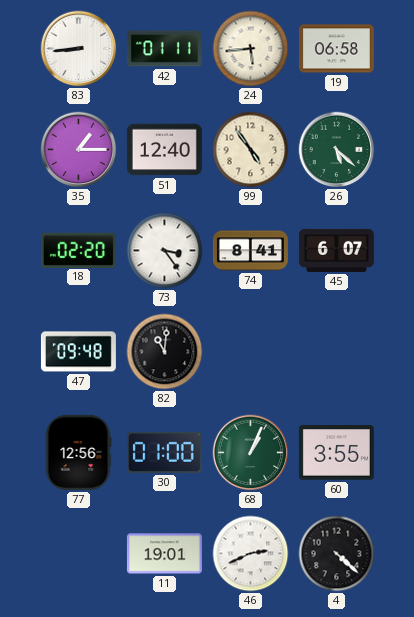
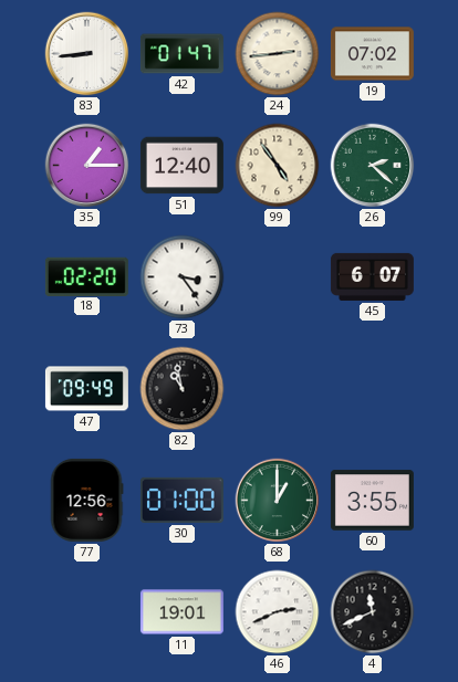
42: 01:11 -> 01:47 (181, 54)
24: 5:44 -> 2:44 (278, 54)
19: 06:58 -> 07:02 (372, 54)
26: 5:22 -> 2:22 (373, 166)
74: 8:41 -> none (250, 251)
47: 09:48 -> 09:49 (86, 389)
82: 11:01 -> 10:58 (183, 389)
68: 1:04 -> 1:00 (278, 501)
4: 4:22 -> 11:41 (373, 612)
